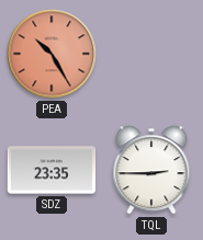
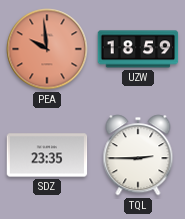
PEA: 10:25 -> 9:59 (47, 49)
UZW: none -> 18:59 (138, 49)
